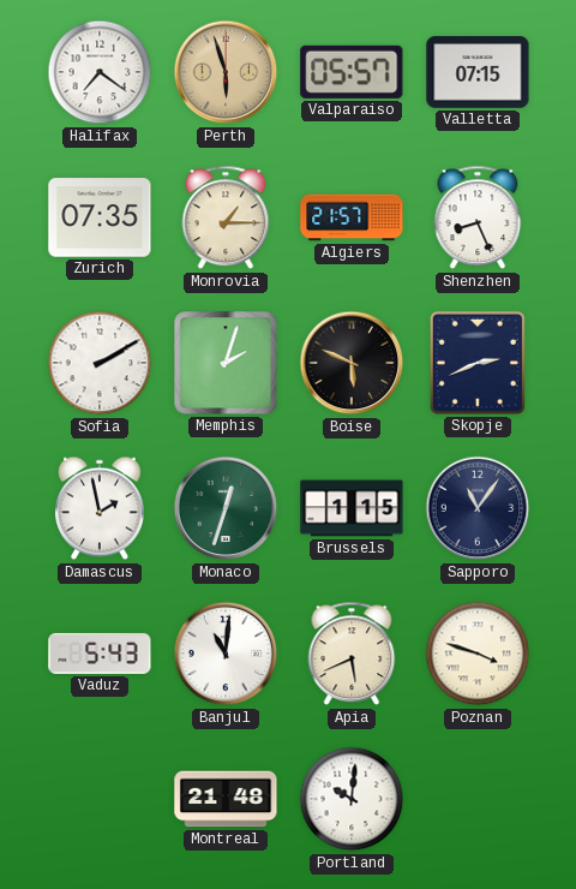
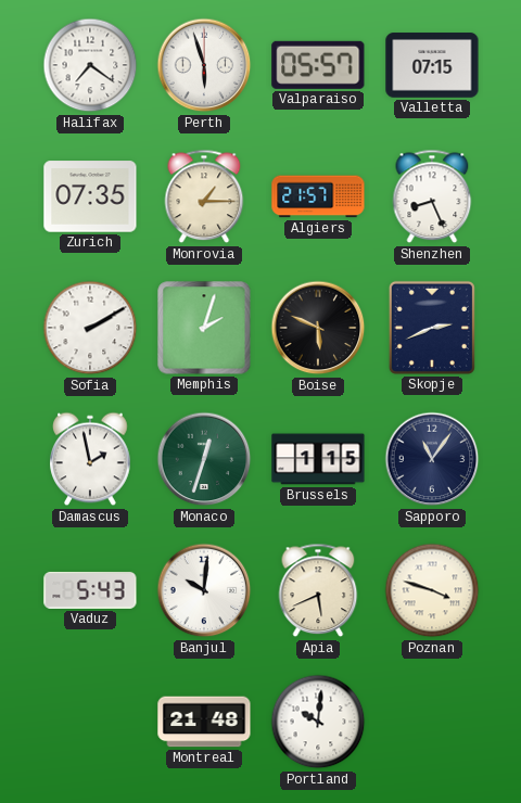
Perth dial: champagne -> white (204, 65)
Banjul: 11:01 -> 10:01 (204, 590)
